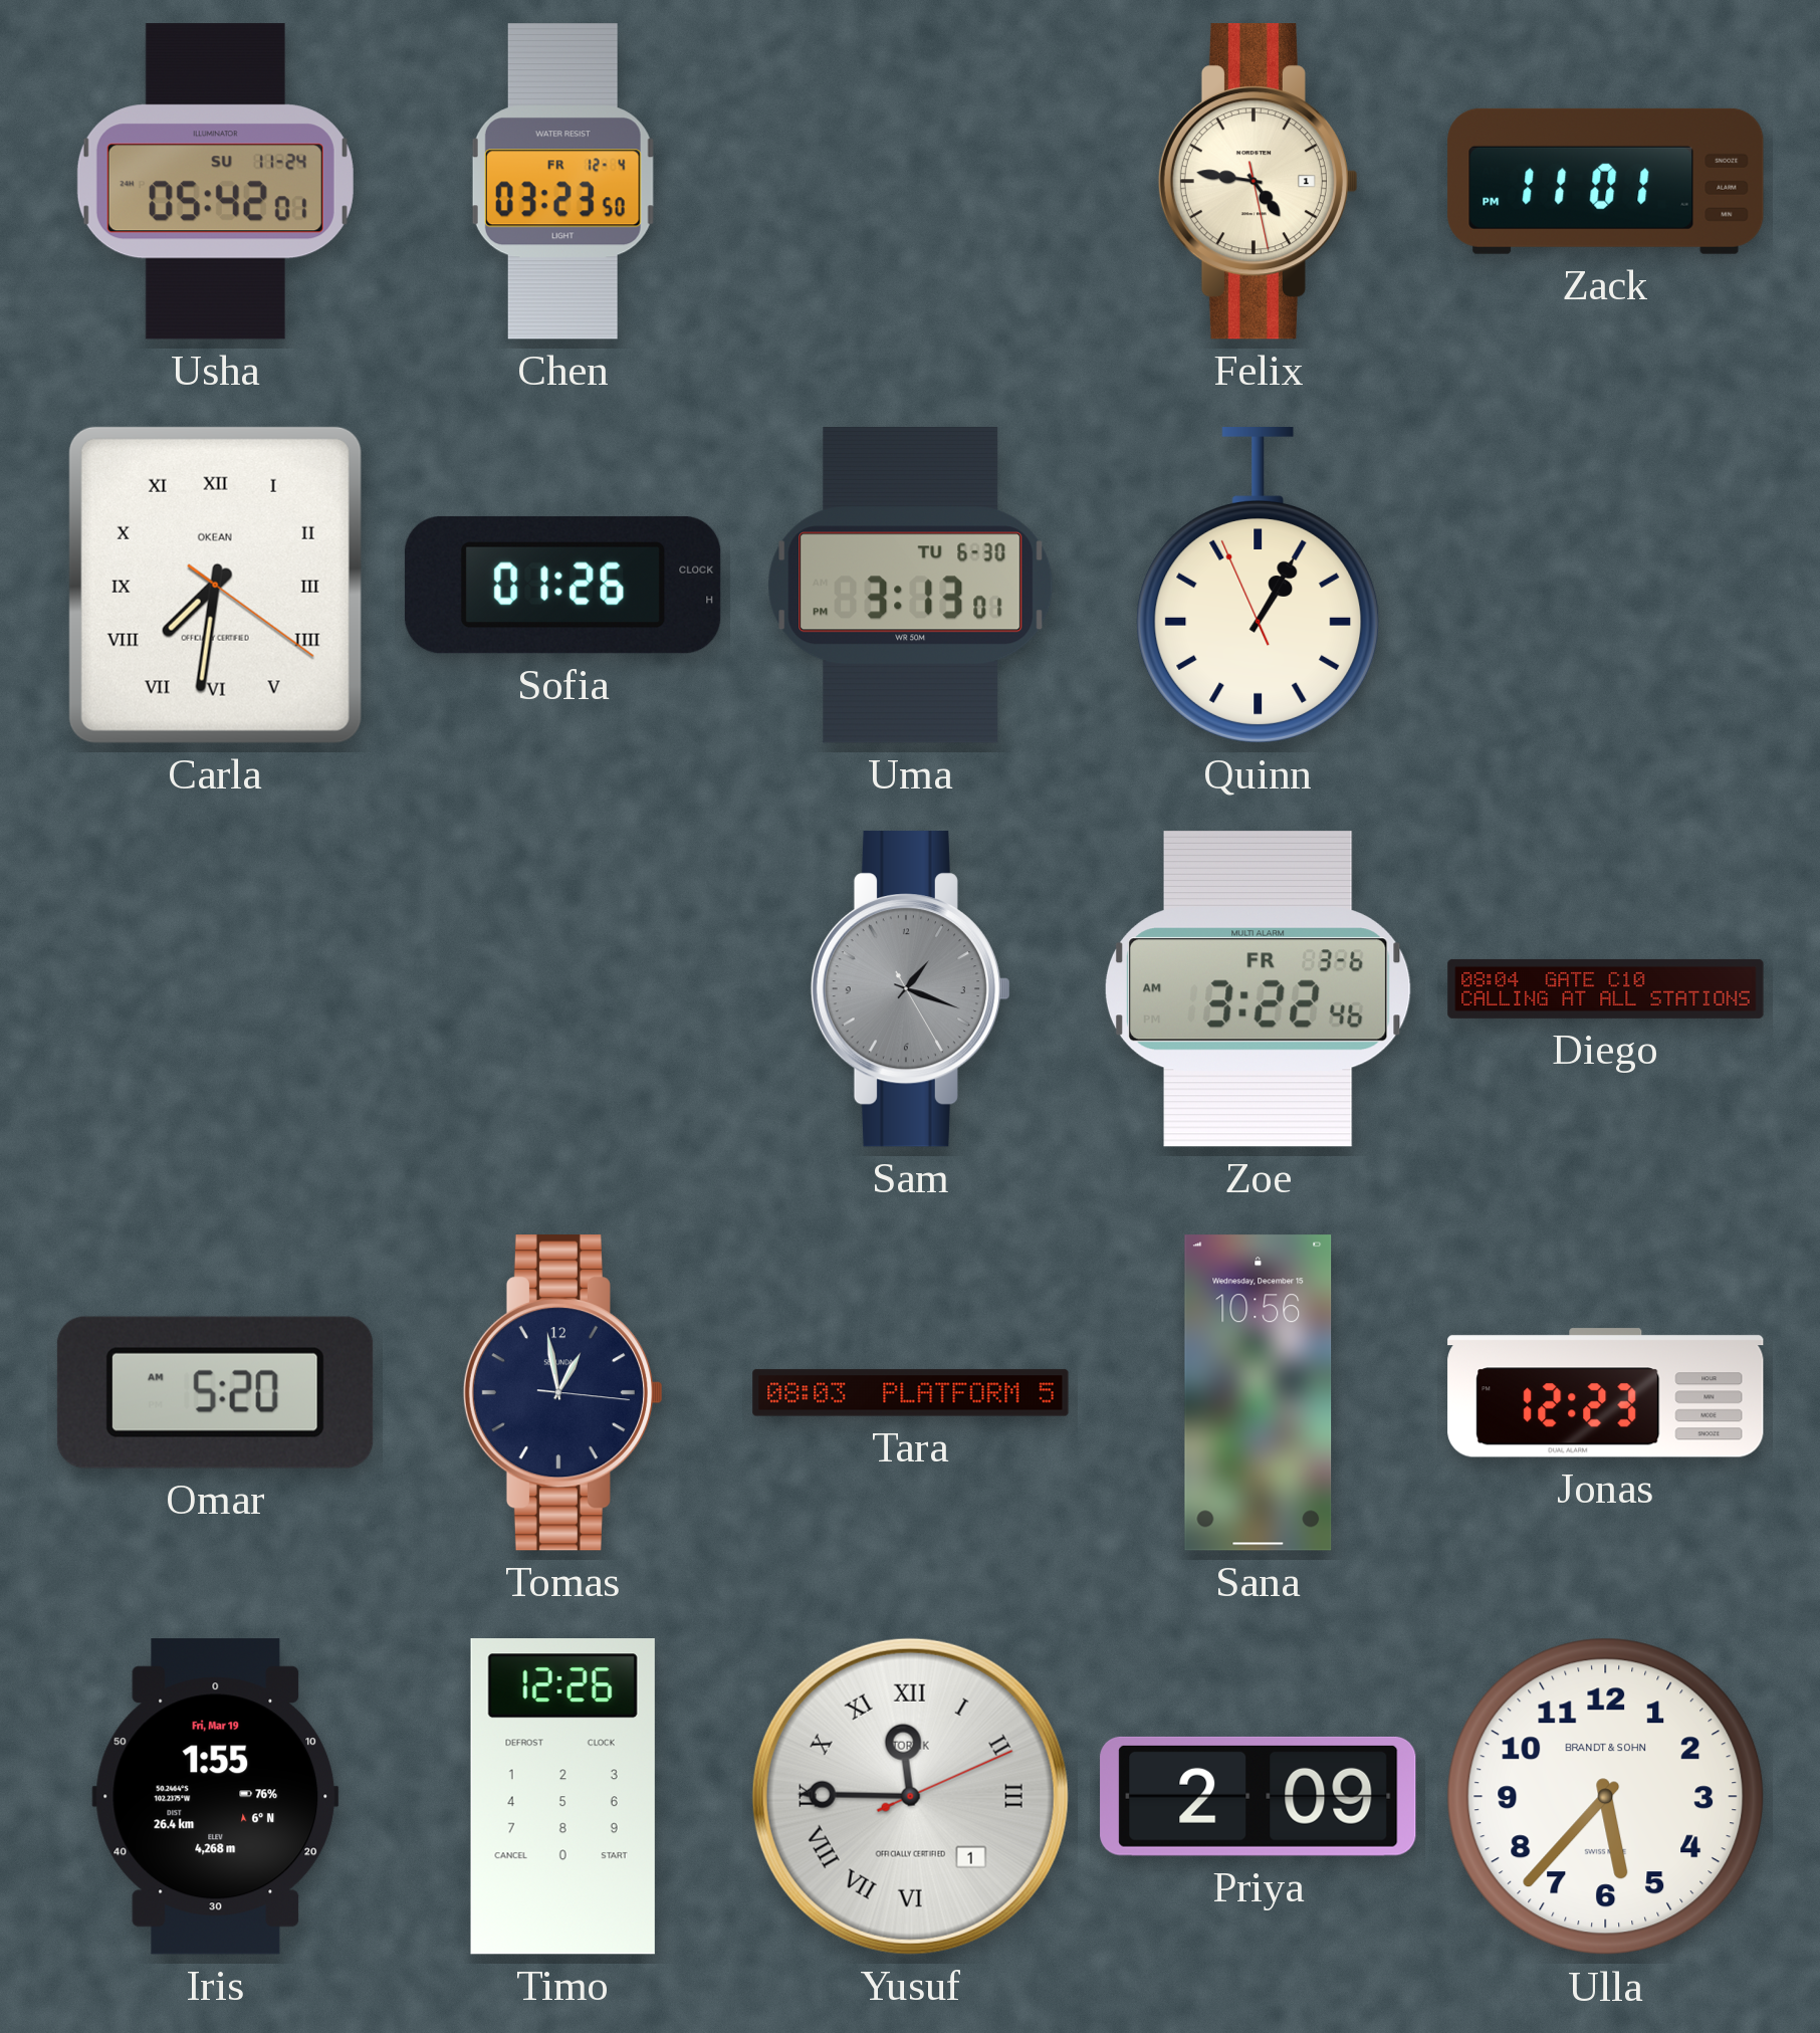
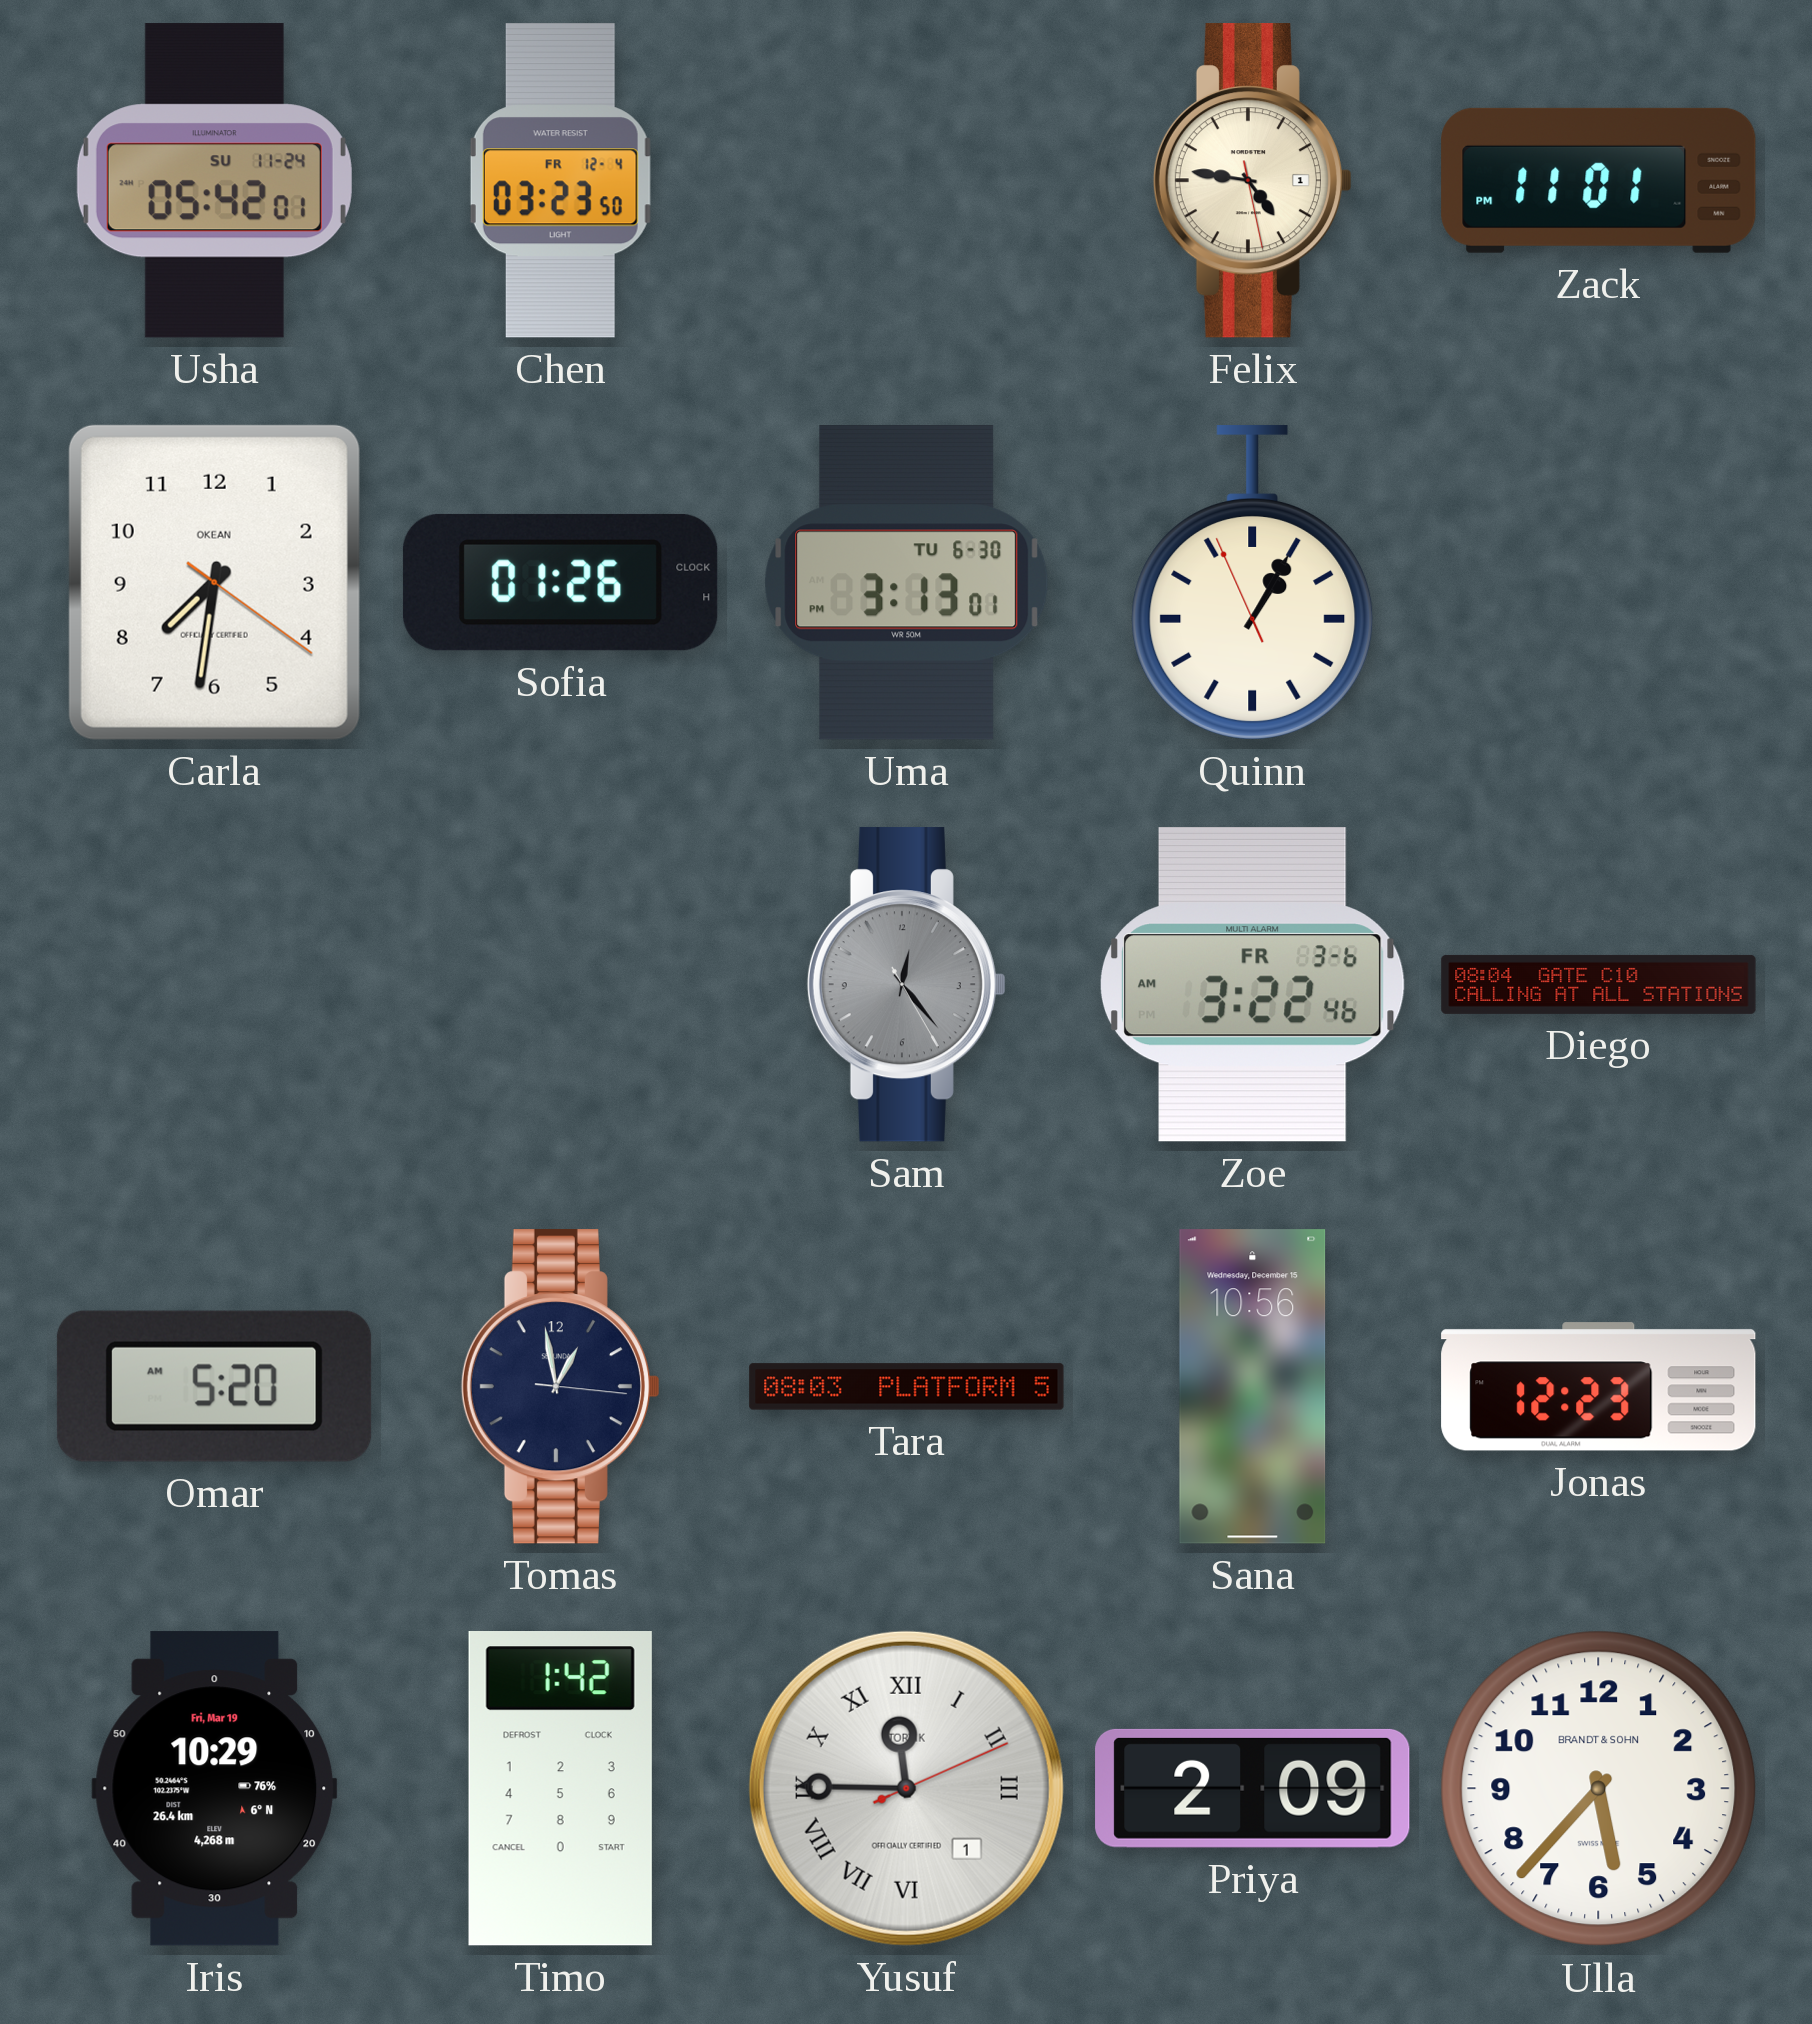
Carla numerals: Roman -> Arabic (214, 582)
Sam: 1:18 -> 12:23 (906, 985)
Iris: 1:55 -> 10:29 (215, 1789)
Timo: 12:26 -> 1:42 (560, 1789)
